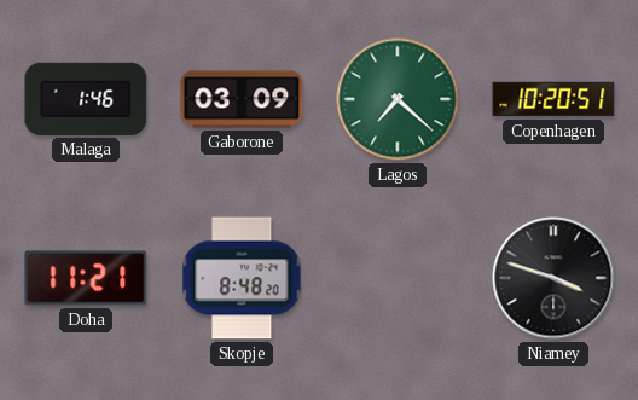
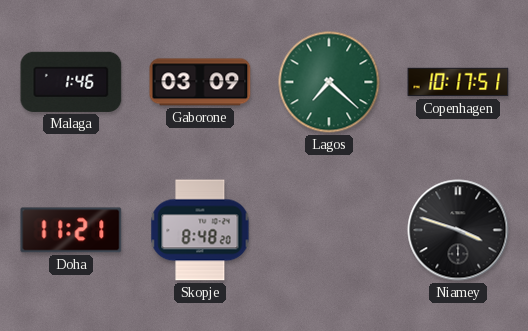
Copenhagen: 10:20 -> 10:17 (458, 82)
